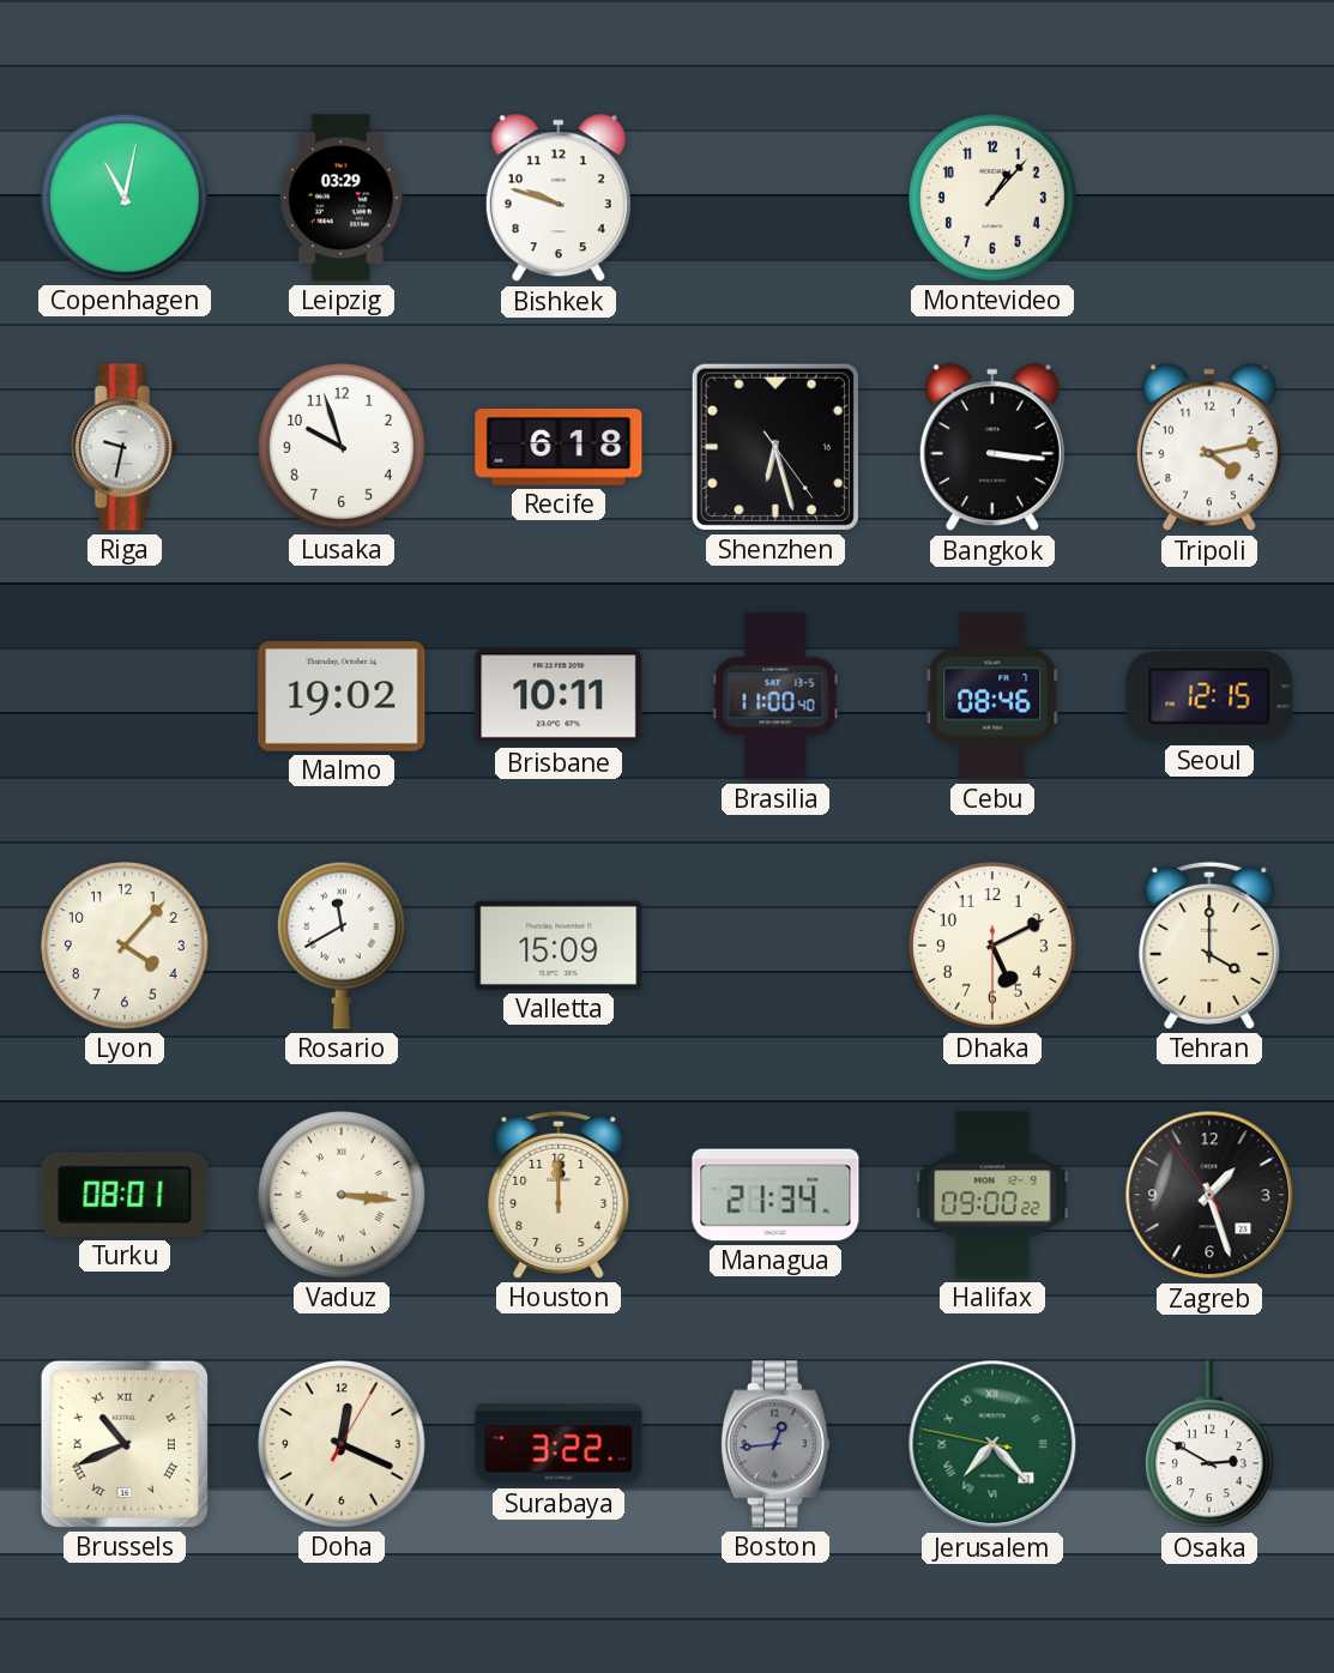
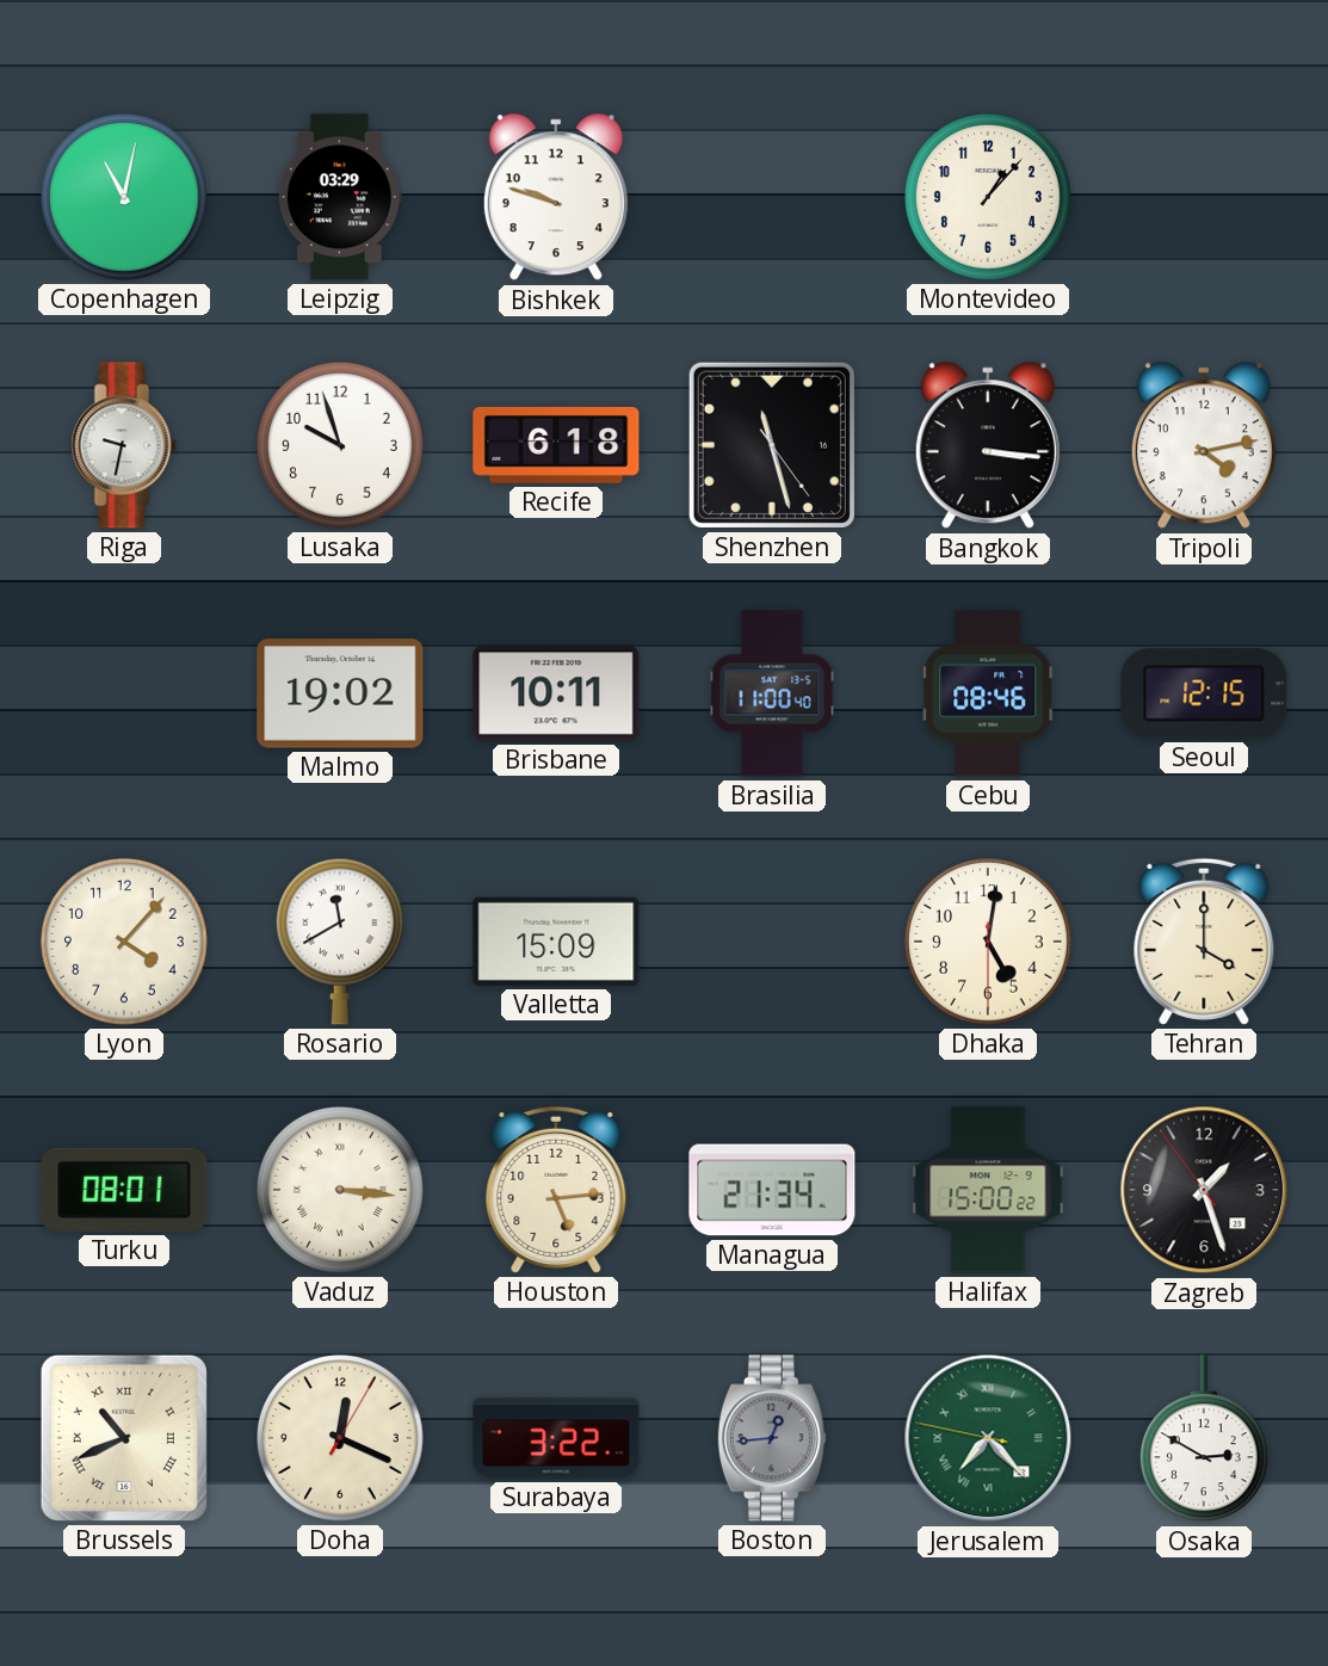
Shenzhen: 6:27 -> 11:27 (772, 445)
Dhaka: 5:10 -> 5:01 (989, 943)
Houston: 12:00 -> 5:14 (556, 1190)
Halifax: 09:00 -> 15:00 (988, 1190)
